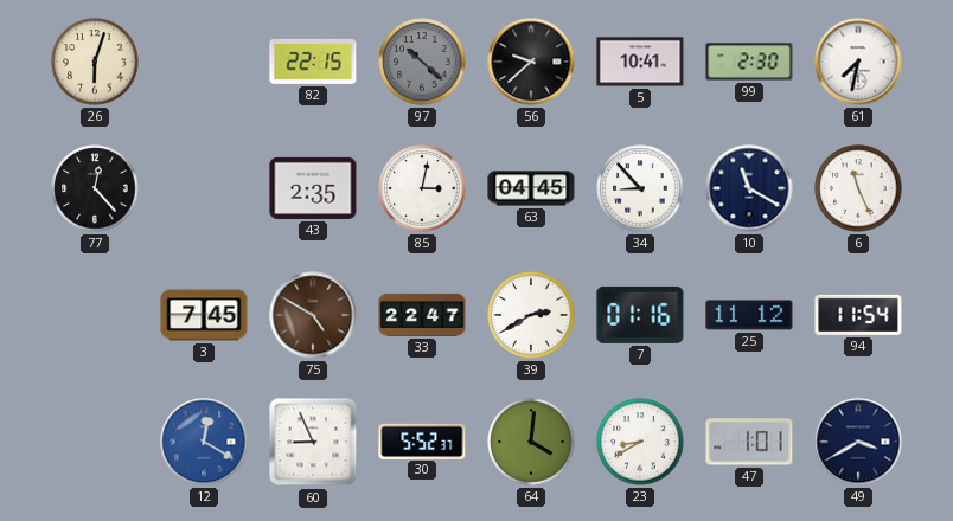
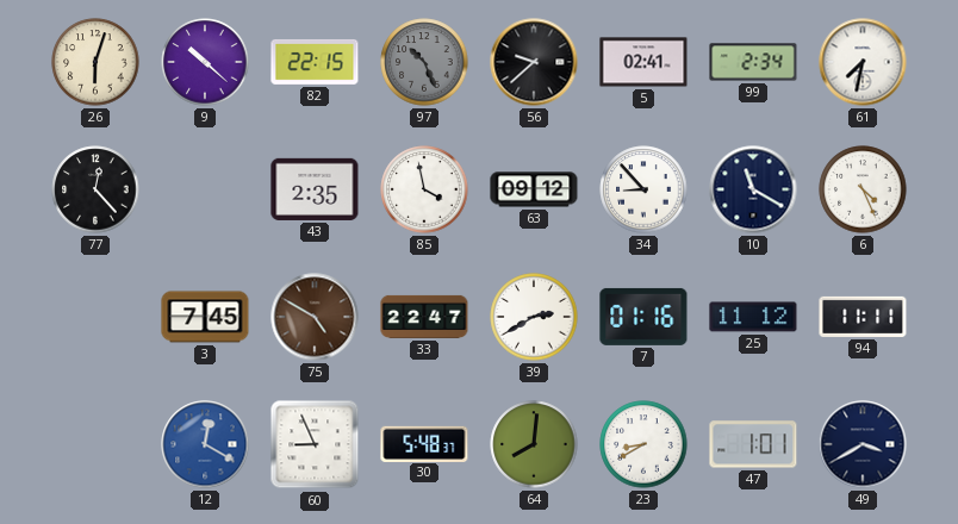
9: none -> 10:22 (205, 62)
97: 10:22 -> 10:26 (424, 62)
5: 10:41 -> 02:41 (643, 62)
99: 2:30 -> 2:34 (753, 62)
85: 3:02 -> 3:58 (424, 189)
63: 04:45 -> 09:12 (534, 189)
6: 11:26 -> 4:26 (863, 189)
94: 11:54 -> 11:11 (863, 317)
30: 5:52 -> 5:48 (424, 443)
64: 4:01 -> 8:01 (534, 444)
